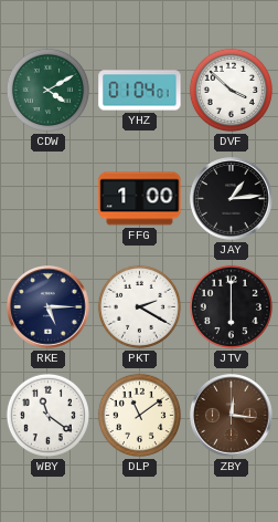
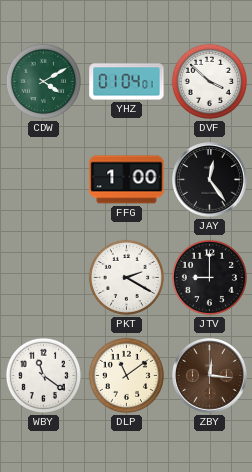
JAY: 1:14 -> 12:24 (210, 180)
RKE: 5:15 -> none (49, 307)
JTV: 6:00 -> 9:00 (209, 277)
